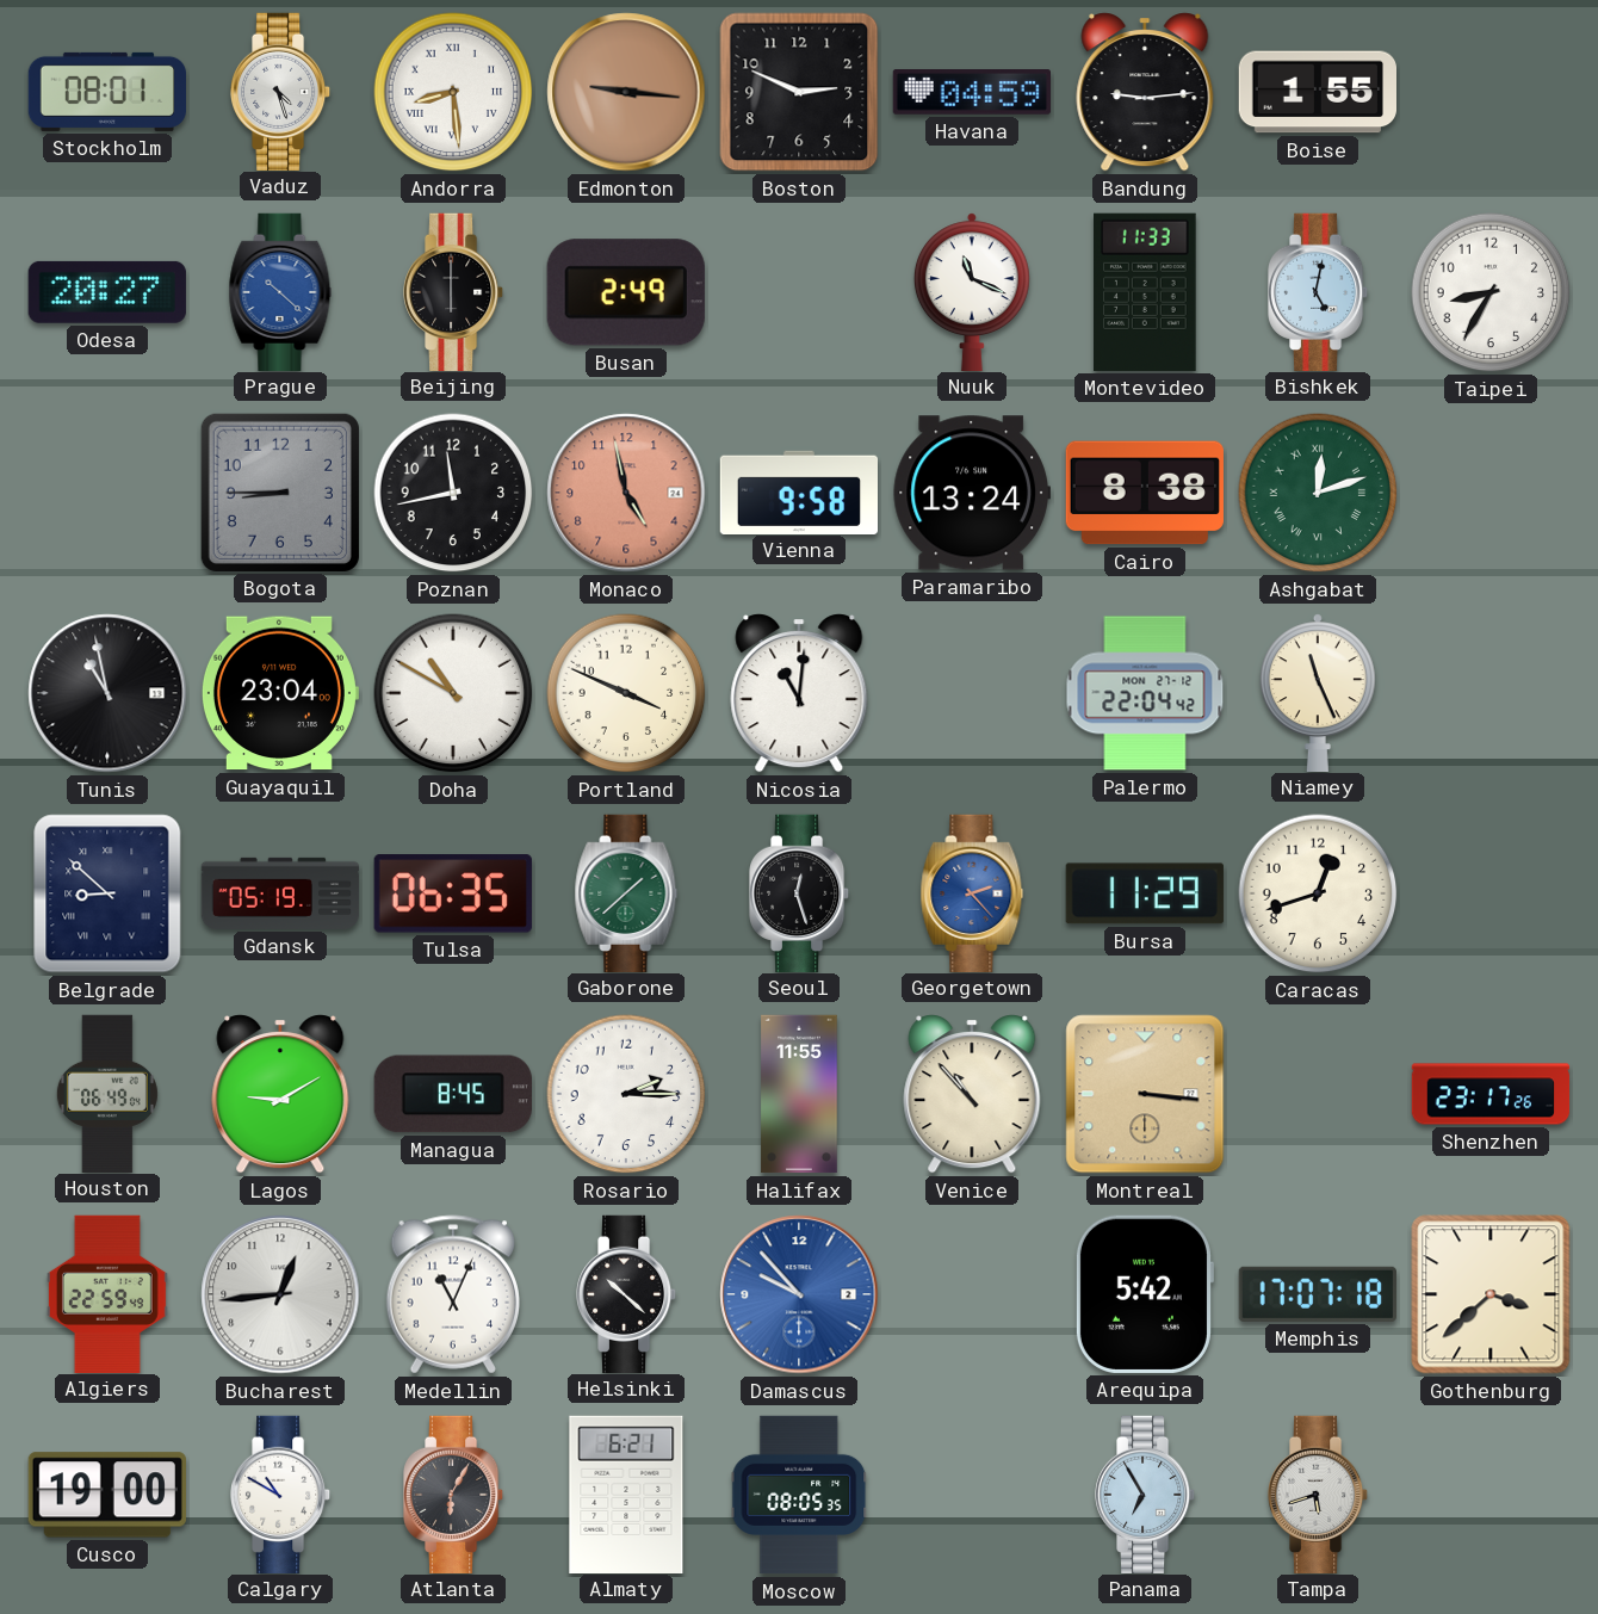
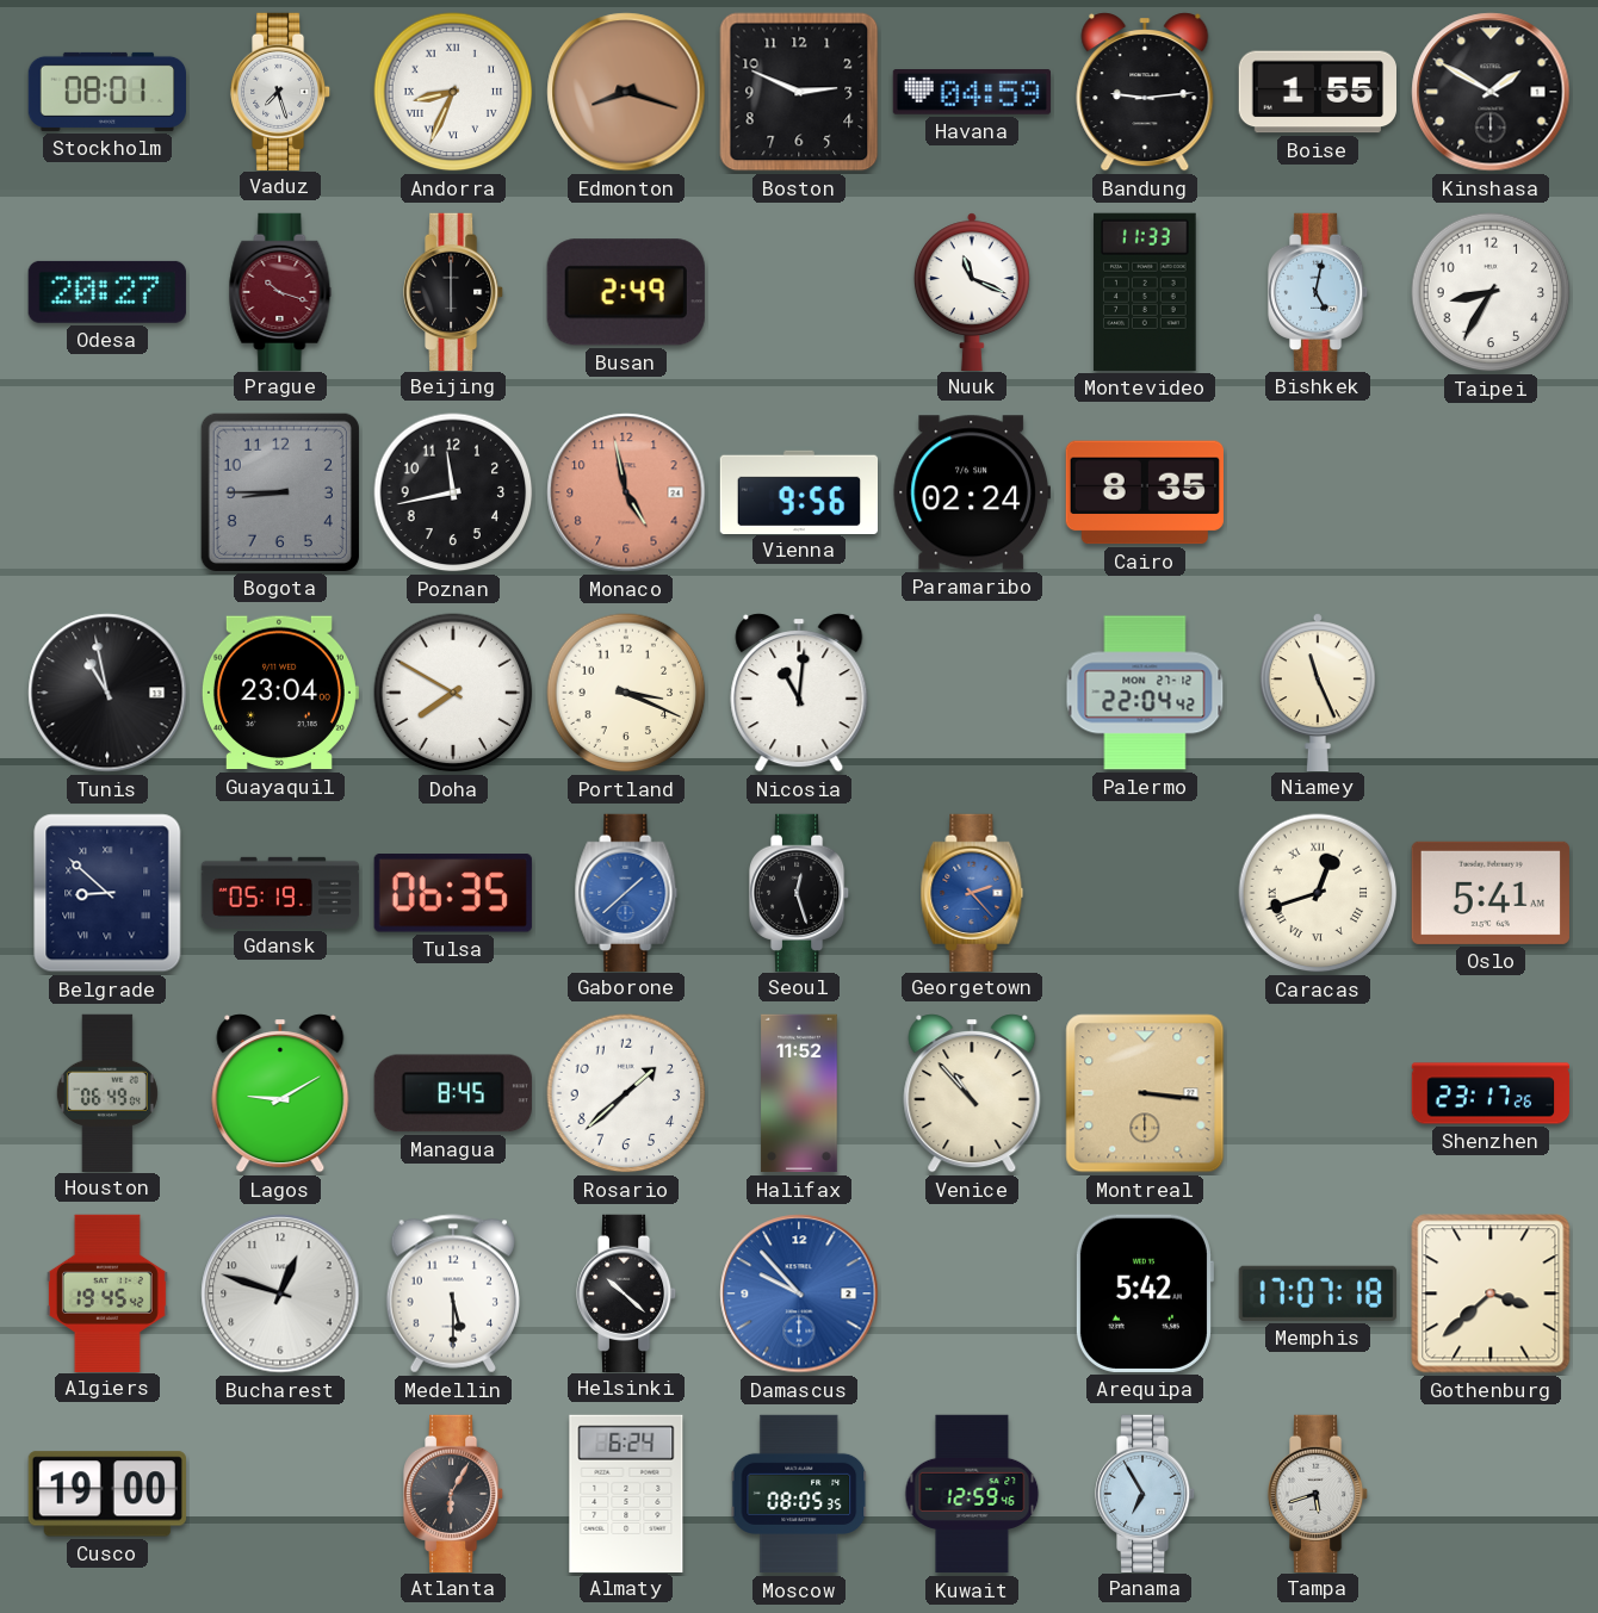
Vaduz: 4:27 -> 7:27 (280, 91)
Andorra: 8:29 -> 8:34 (453, 92)
Edmonton: 9:16 -> 8:18 (626, 92)
Kinshasa: none -> 1:50 (1491, 92)
Prague: 10:22 -> 10:18 (280, 291)
Prague dial: blue -> burgundy (280, 291)
Vienna: 9:58 -> 9:56 (798, 491)
Paramaribo: 13:24 -> 02:24 (971, 492)
Cairo: 8:38 -> 8:35 (1145, 492)
Ashgabat: 12:12 -> none (1318, 493)
Doha: 10:50 -> 7:50 (453, 693)
Portland: 3:49 -> 3:19 (626, 693)
Gaborone dial: green -> blue (626, 892)
Bursa: 11:29 -> none (1145, 893)
Caracas numerals: Arabic -> Roman (1318, 893)
Oslo: none -> 5:41 (1491, 893)
Rosario: 2:15 -> 1:38 (626, 1093)
Halifax: 11:55 -> 11:52 (799, 1093)
Algiers: 22:59 -> 19:45 (107, 1292)
Bucharest: 12:44 -> 12:48 (280, 1293)
Medellin: 11:04 -> 5:30 (452, 1293)
Calgary: 10:50 -> none (280, 1494)
Almaty: 6:21 -> 6:24 (626, 1493)
Kuwait: none -> 12:59 (972, 1494)
